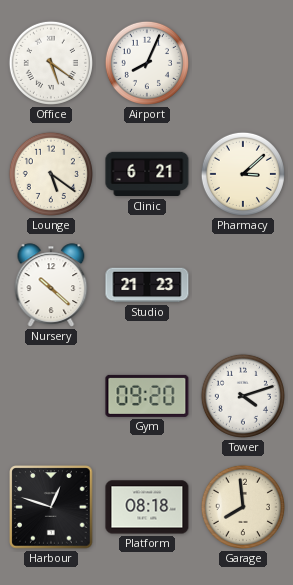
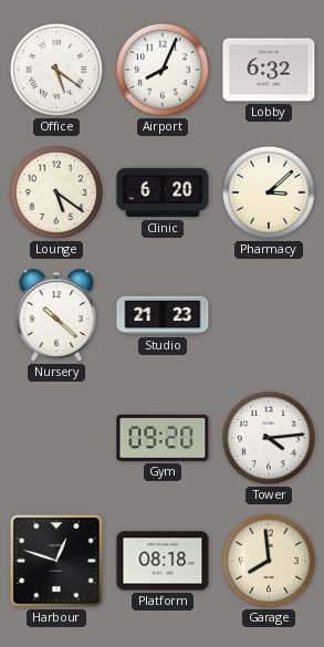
Lobby: none -> 6:32 (269, 70)
Clinic: 6:21 -> 6:20 (163, 192)
Tower: 4:12 -> 4:14 (269, 438)
